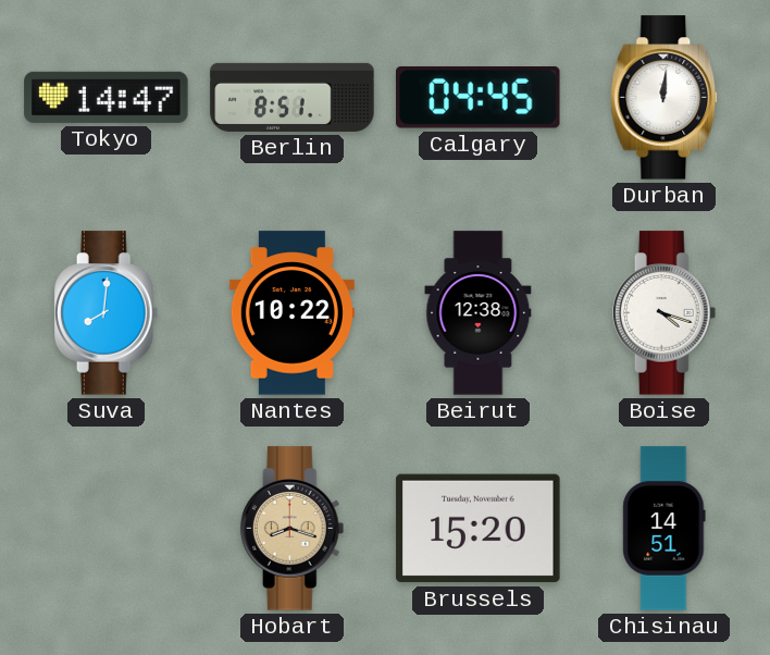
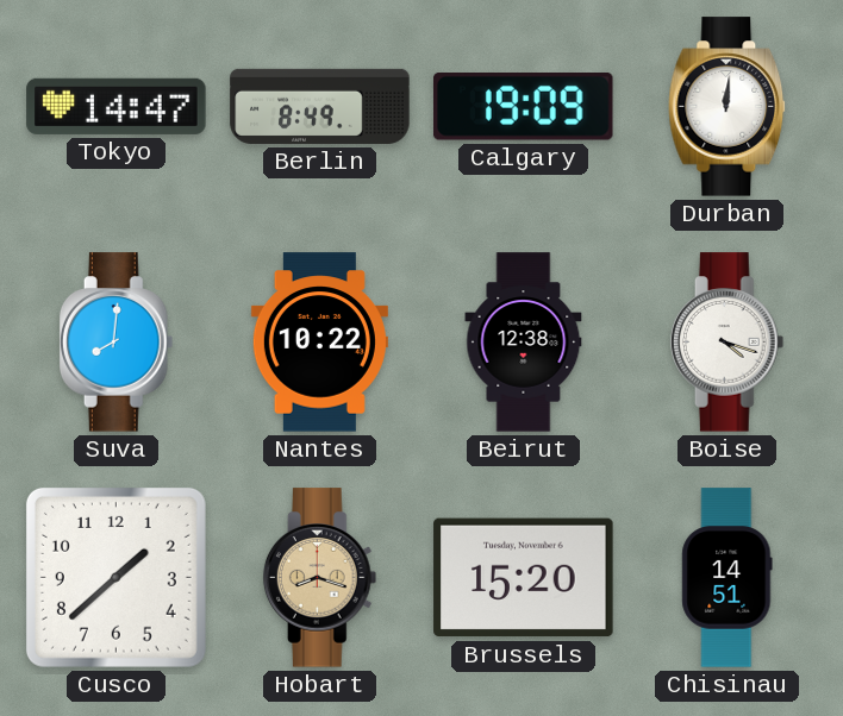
Berlin: 8:51 -> 8:49 (320, 106)
Calgary: 04:45 -> 19:09 (524, 107)
Cusco: none -> 1:38 (115, 577)
